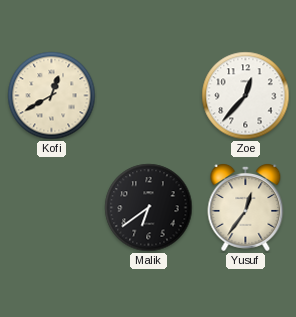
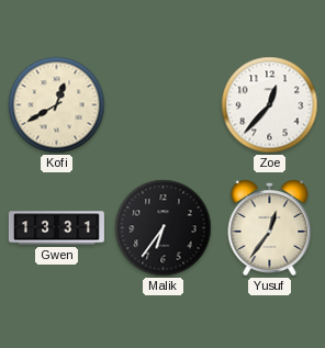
Gwen: none -> 13:31 (56, 228)
Malik: 6:39 -> 6:36 (164, 228)
